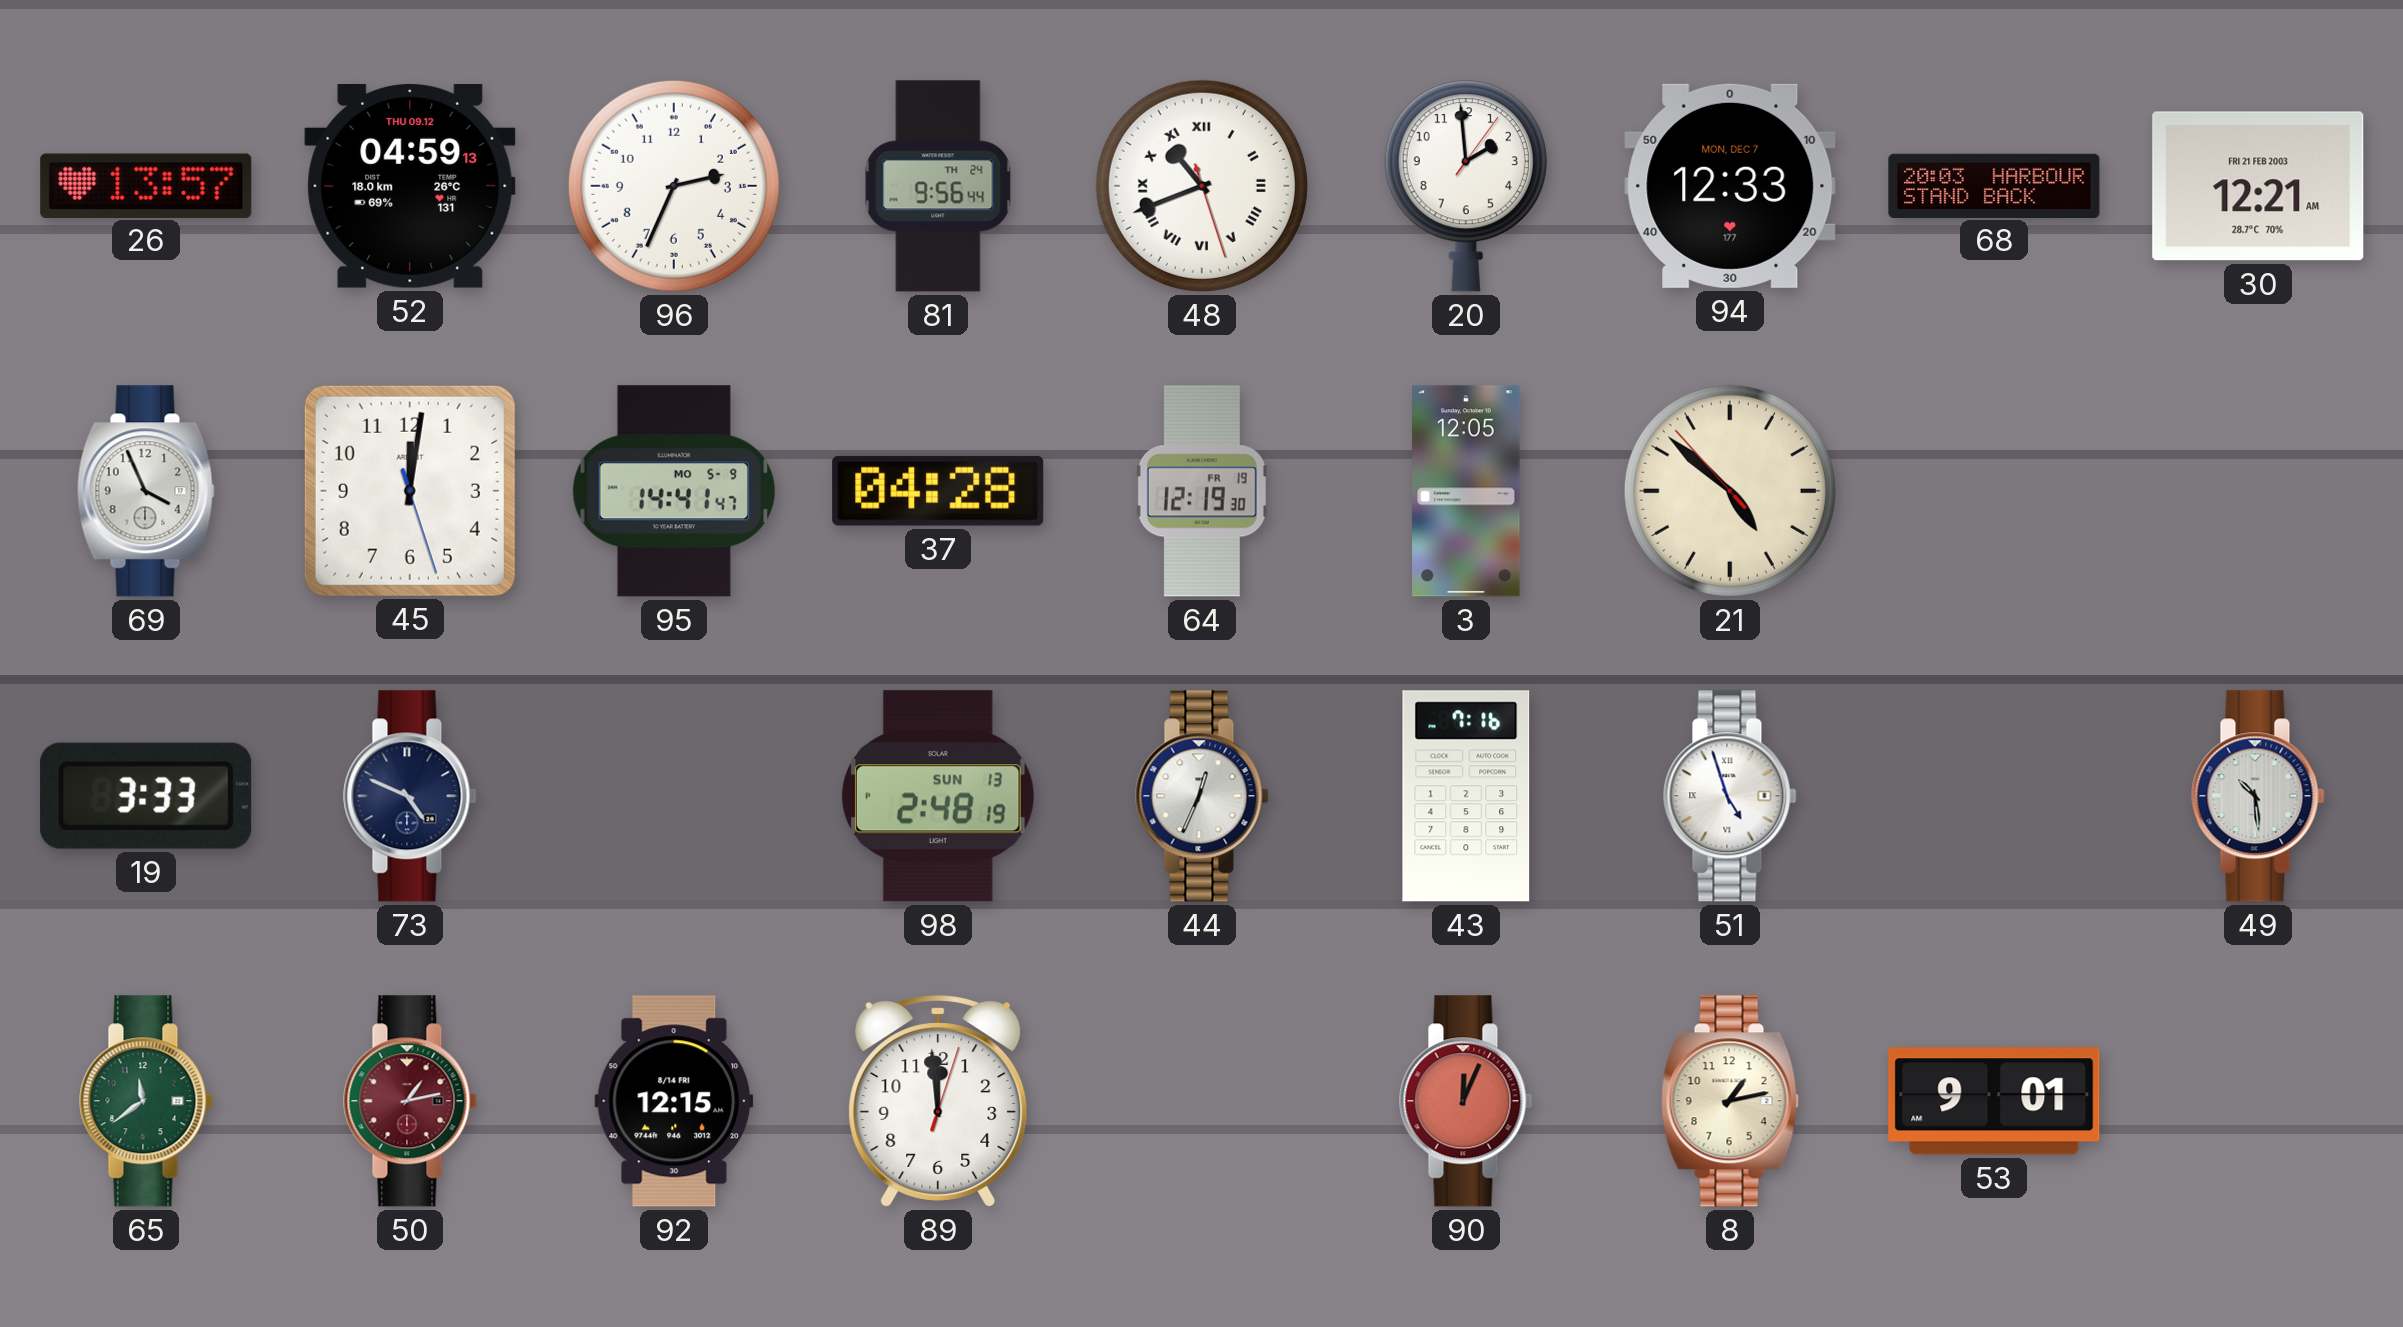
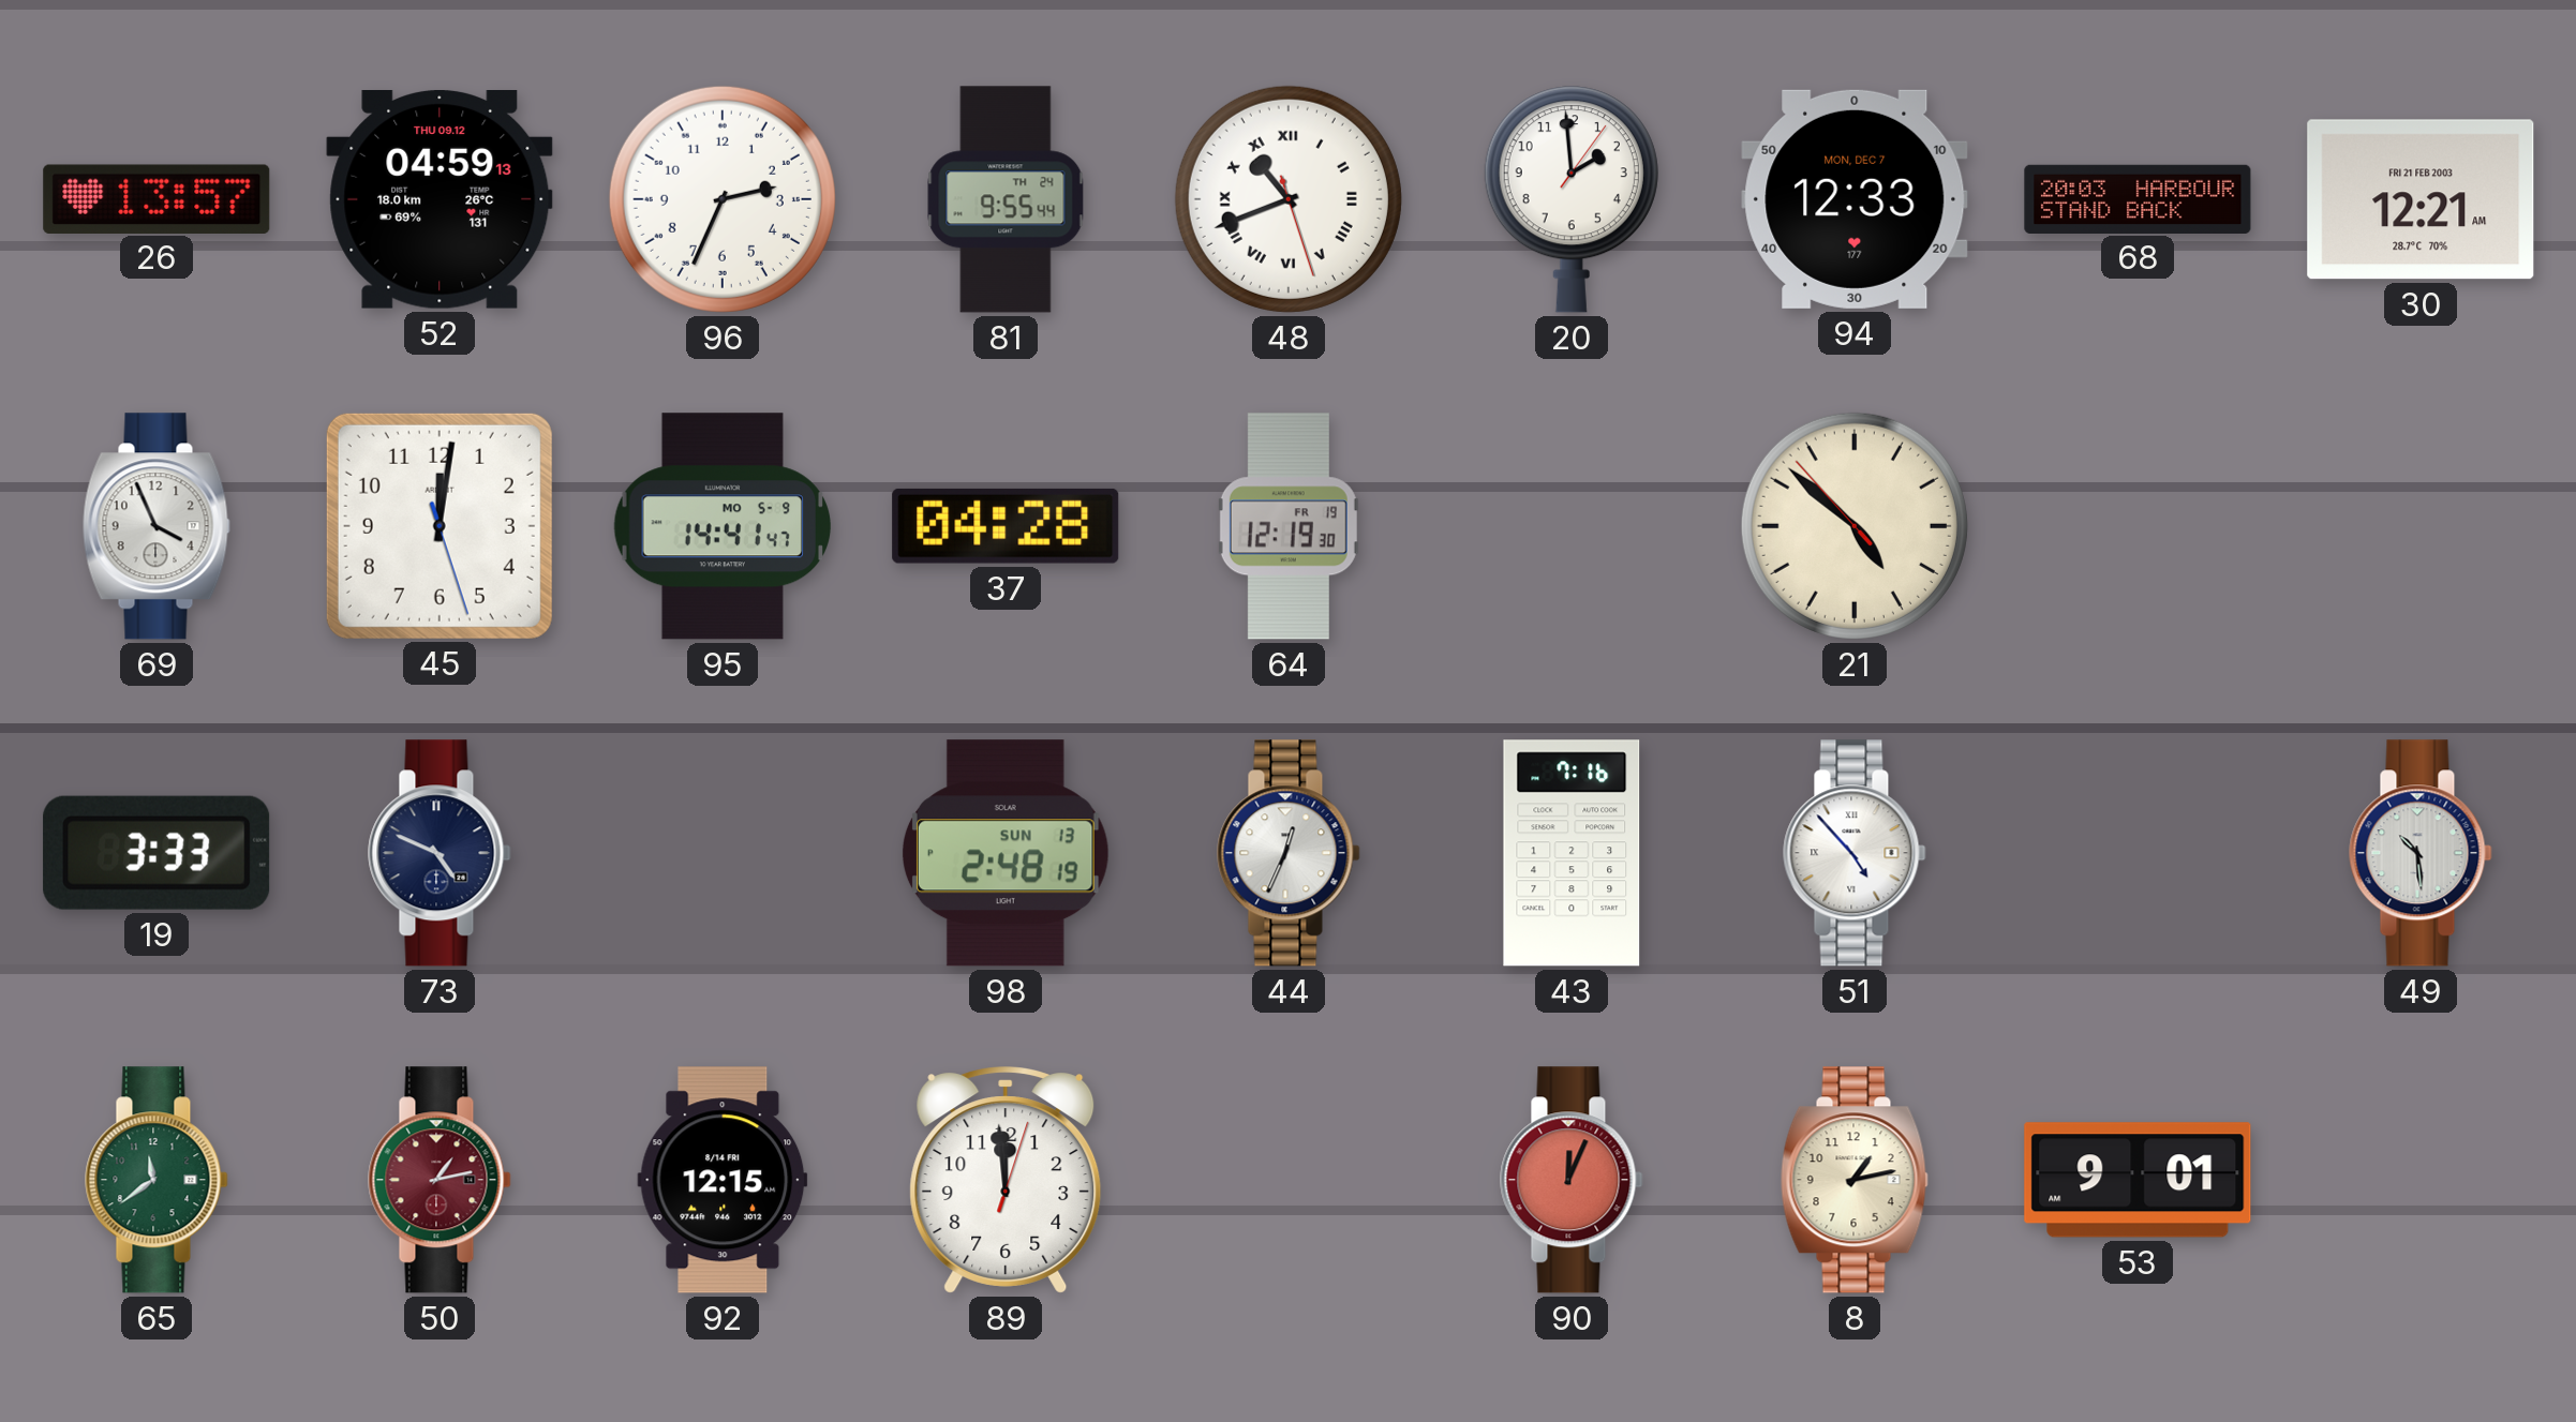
81: 9:56 -> 9:55 (1006, 199)
3: 12:05 -> none (1466, 491)
51: 4:57 -> 4:53 (1855, 853)
